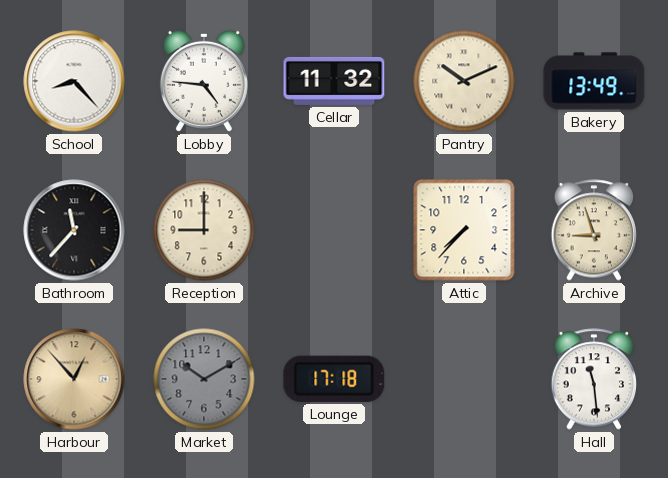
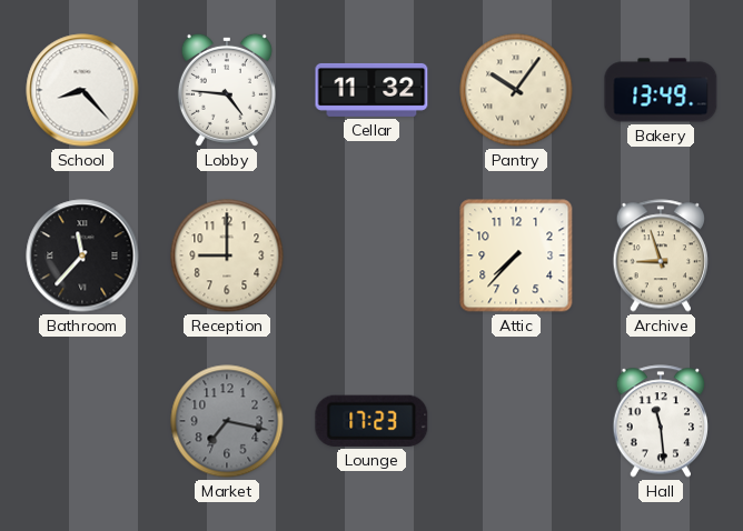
Pantry: 10:11 -> 10:06 (516, 90)
Harbour: 12:53 -> none (74, 379)
Market: 10:10 -> 7:17 (227, 421)
Lounge: 17:18 -> 17:23 (371, 421)
